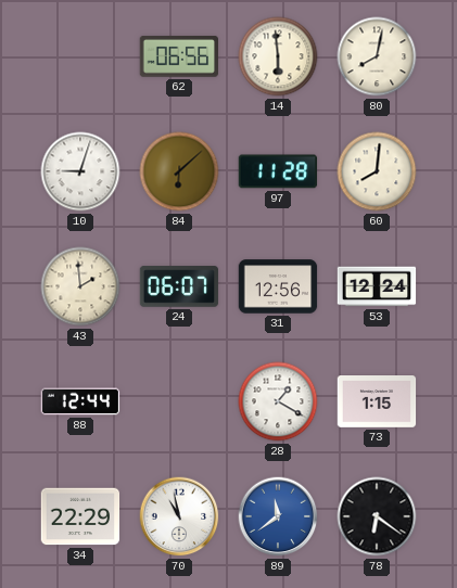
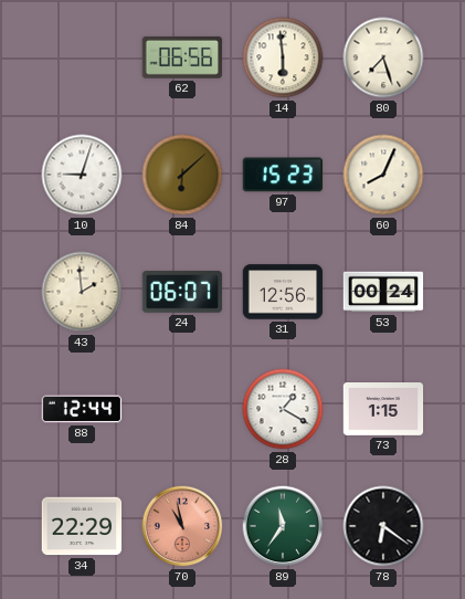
80: 8:02 -> 7:27 (383, 57)
97: 11:28 -> 15:23 (283, 175)
60: 8:01 -> 8:04 (383, 175)
53: 12:24 -> 00:24 (383, 292)
70 dial: white -> salmon (182, 526)
89: 11:39 -> 11:36 (283, 526)
89 dial: blue -> green (283, 526)
